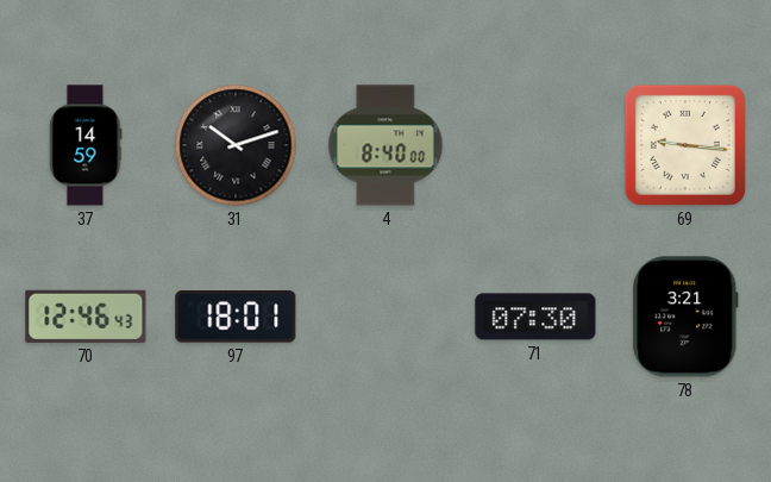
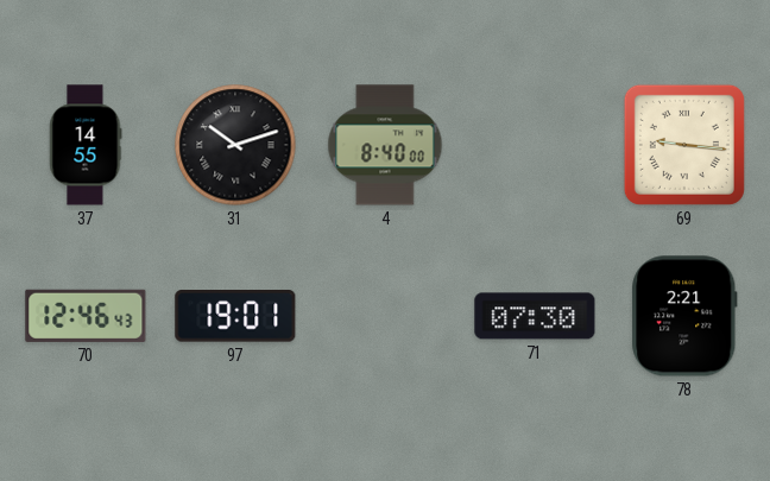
37: 14:59 -> 14:55 (86, 145)
97: 18:01 -> 19:01 (235, 317)
78: 3:21 -> 2:21 (684, 316)
